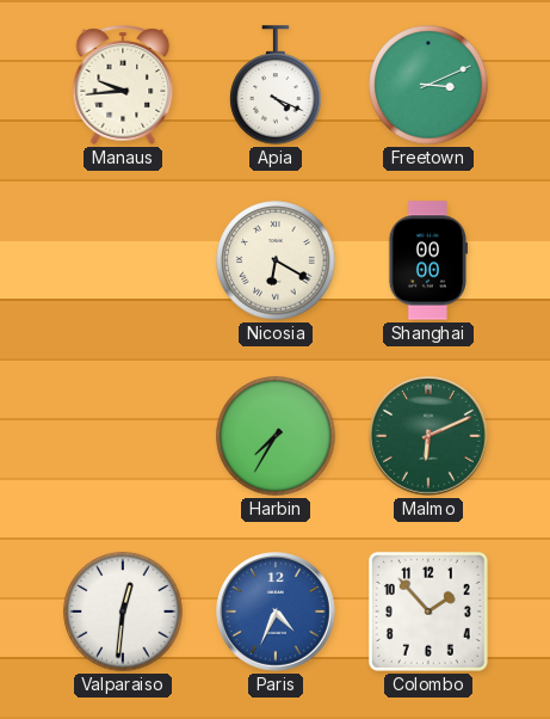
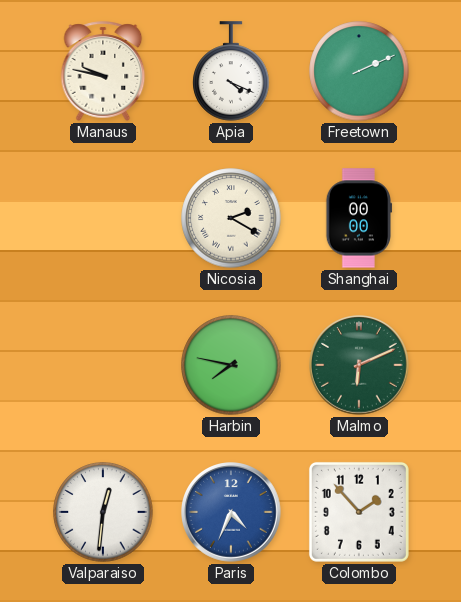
Manaus: 9:44 -> 9:47 (103, 71)
Freetown: 3:11 -> 2:11 (359, 71)
Nicosia: 6:20 -> 2:20 (231, 218)
Harbin: 7:35 -> 7:47 (231, 365)
